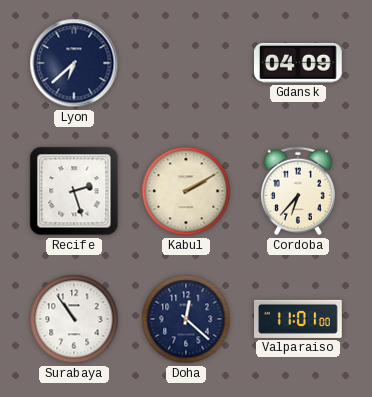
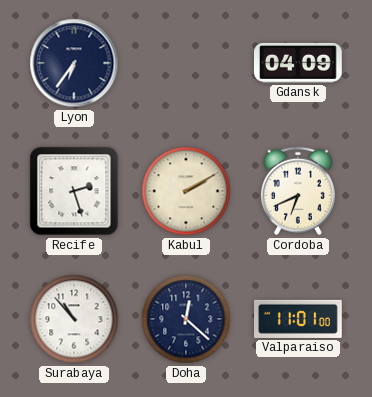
Lyon: 6:38 -> 6:36 (74, 63)
Cordoba: 6:37 -> 6:41 (298, 191)
Surabaya: 10:54 -> 10:53 (74, 319)
